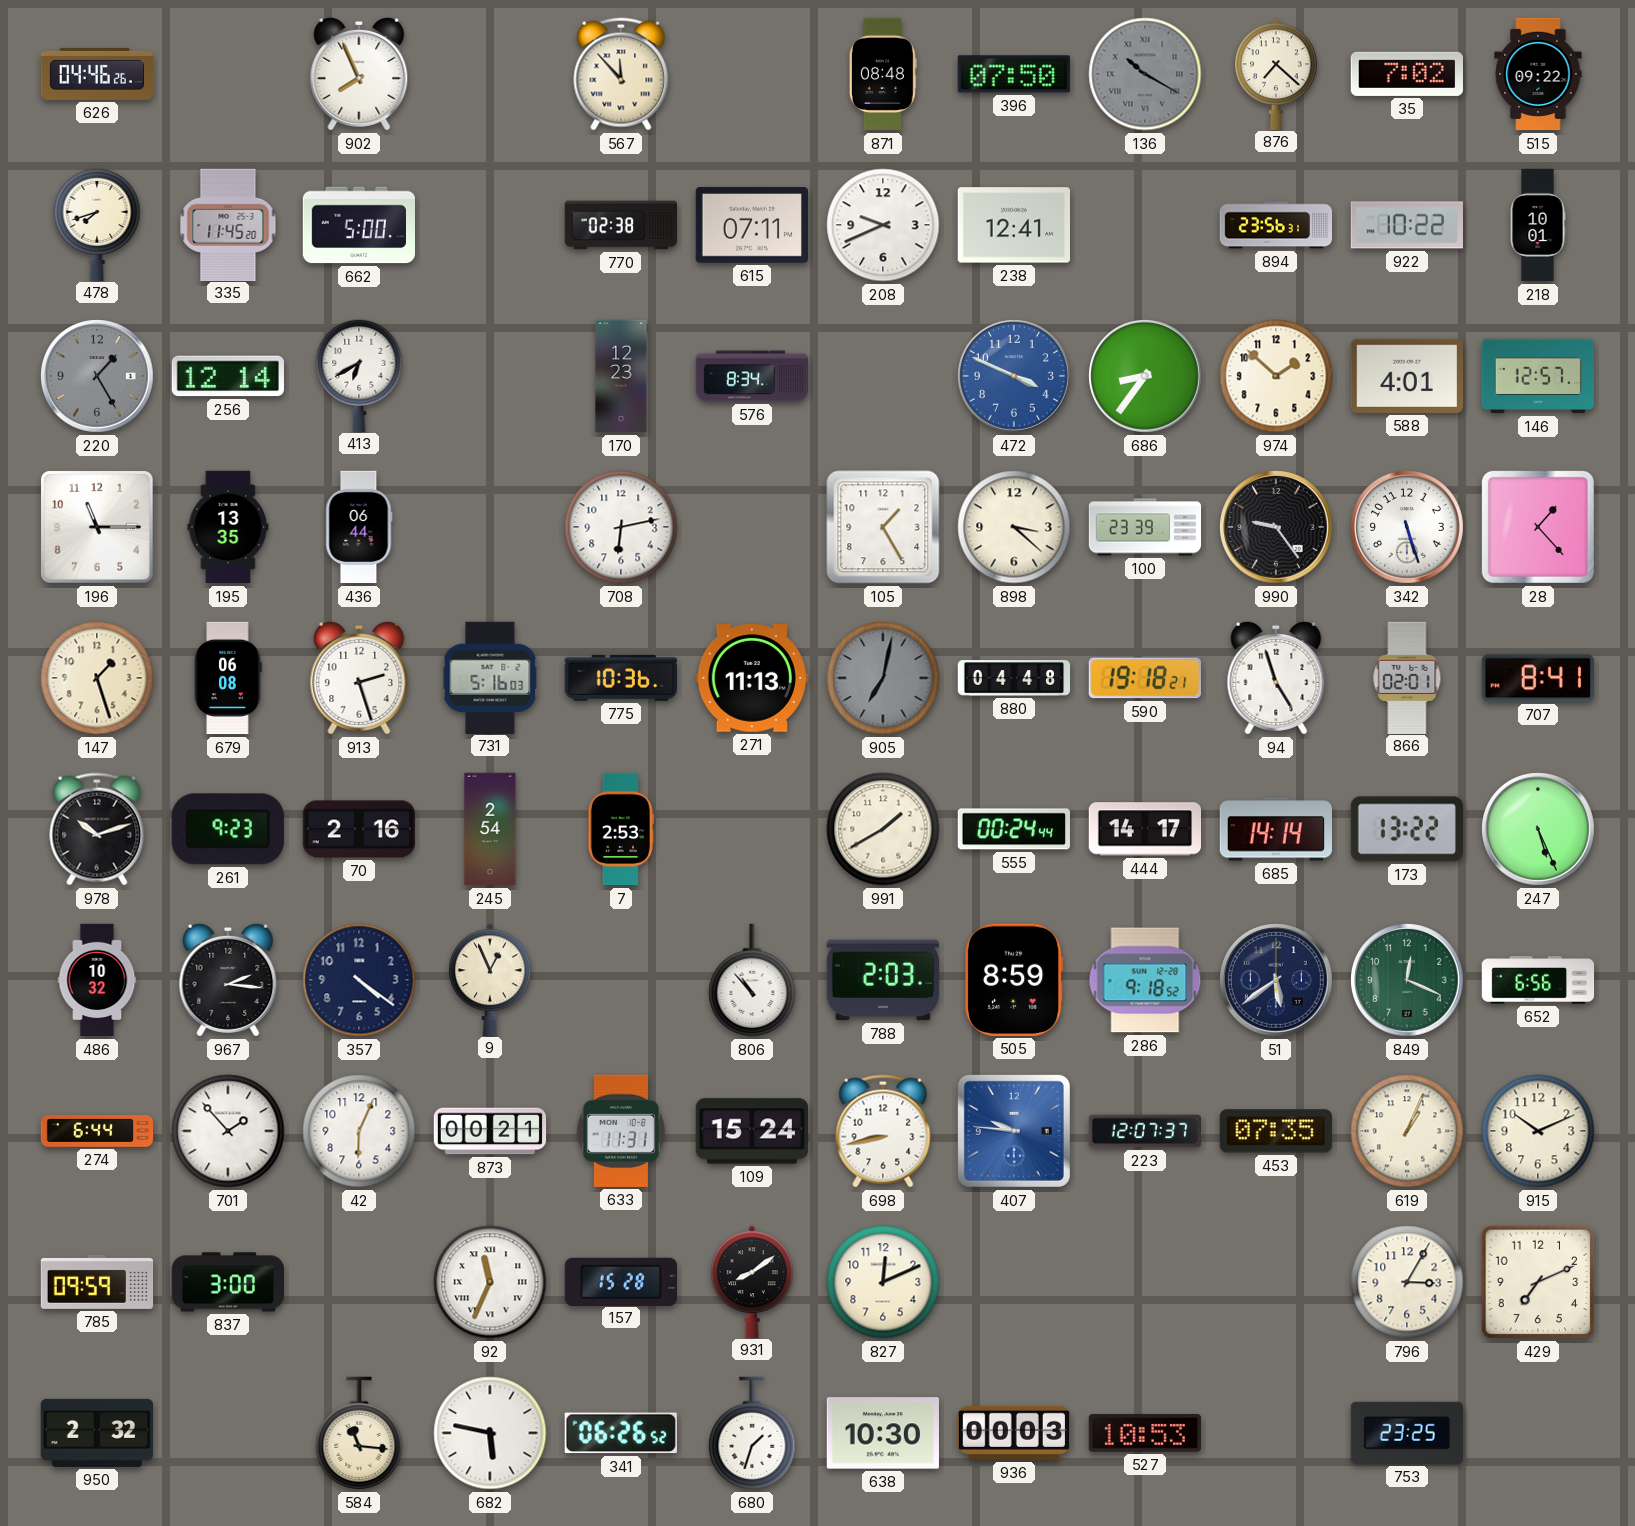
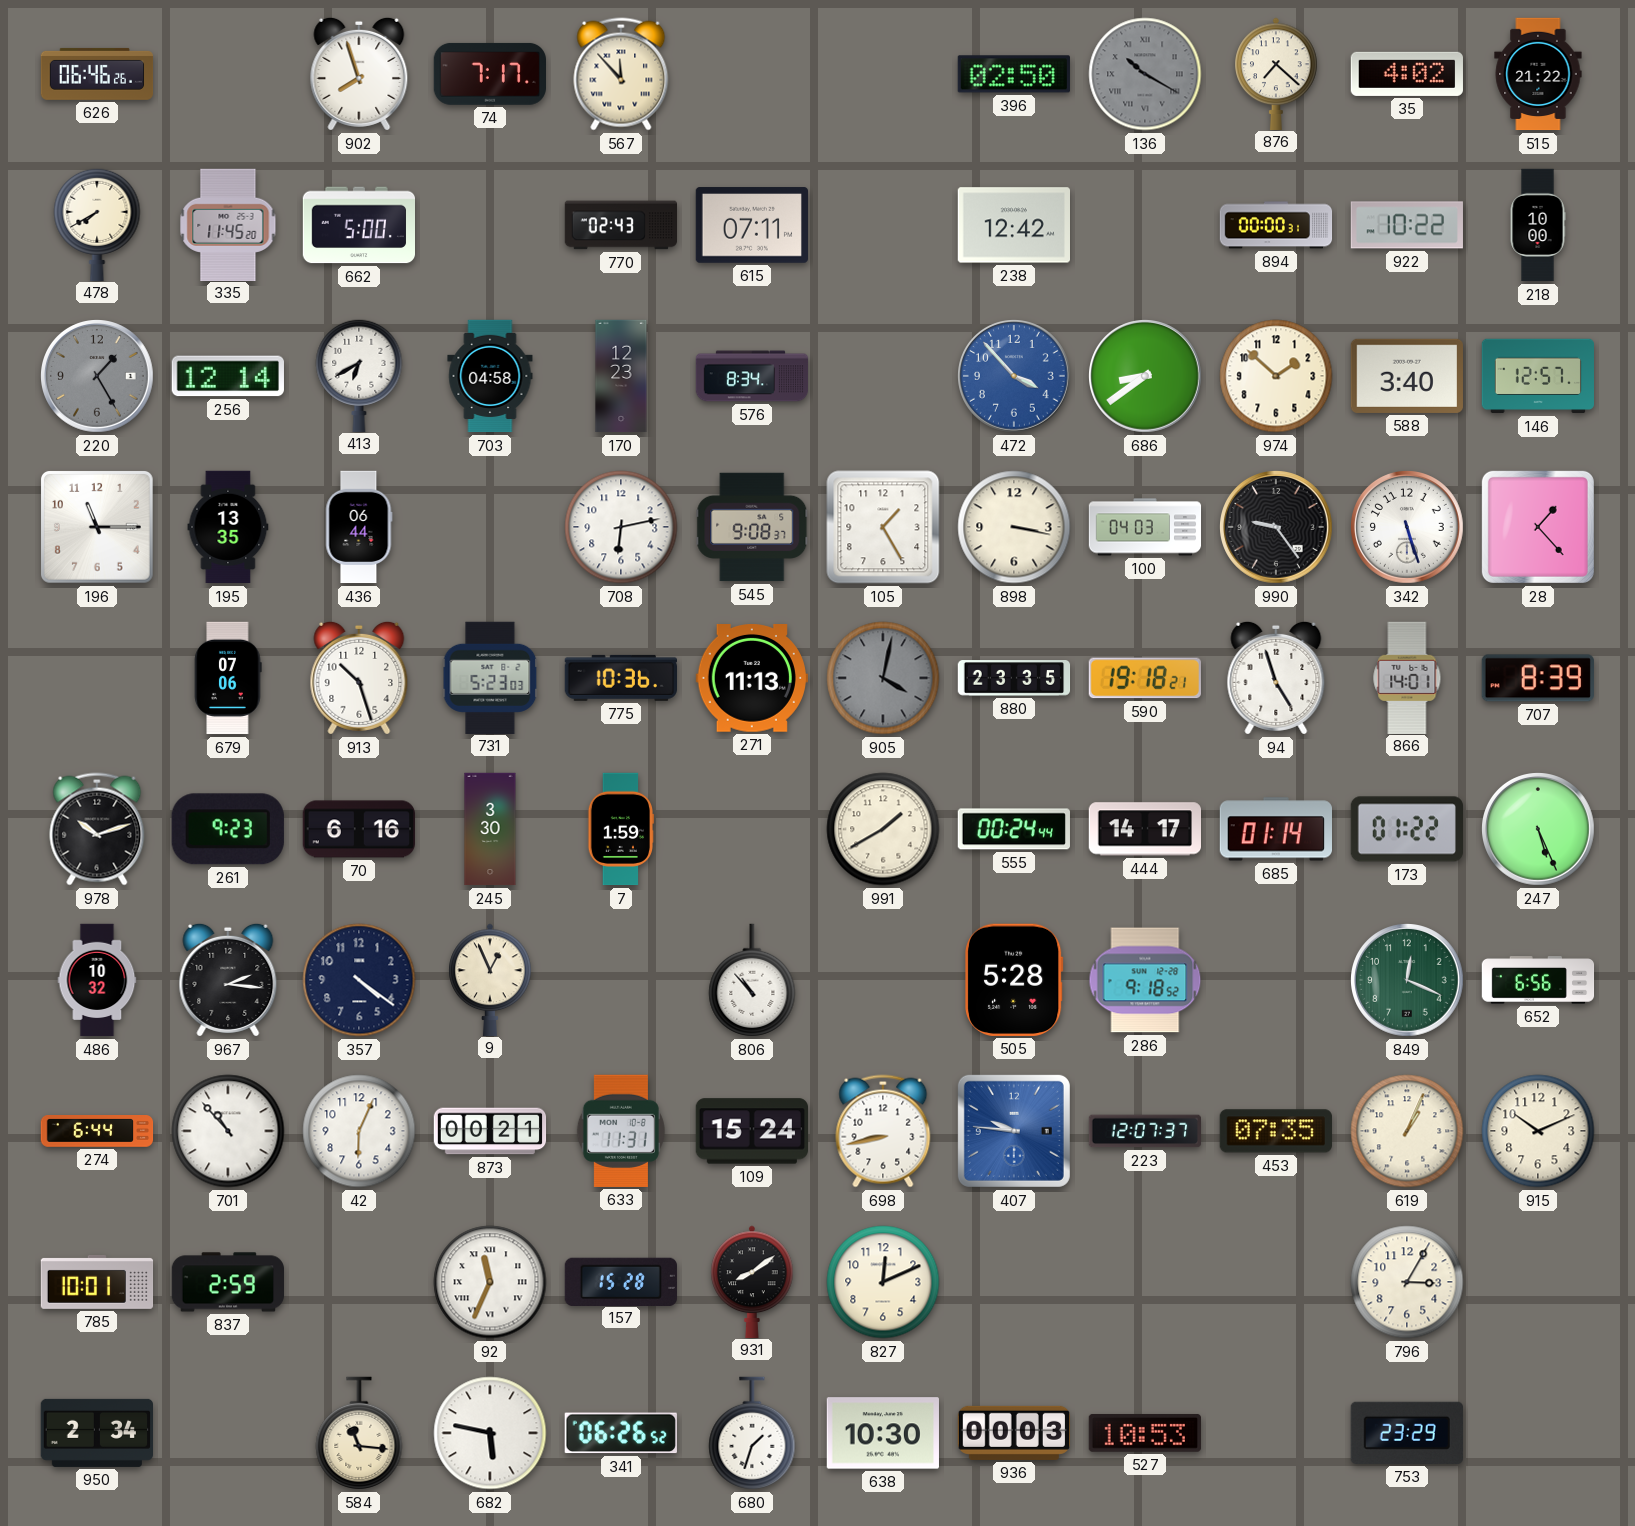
626: 04:46 -> 06:46 (97, 74)
902: 7:56 -> 7:57 (359, 74)
74: none -> 7:17 (489, 74)
871: 08:48 -> none (883, 74)
396: 07:50 -> 02:50 (1014, 74)
35: 7:02 -> 4:02 (1407, 74)
515: 09:22 -> 21:22 (1538, 74)
478: 7:42 -> 7:40 (97, 224)
770: 02:38 -> 02:43 (621, 225)
208: 9:41 -> none (883, 225)
238: 12:41 -> 12:42 (1013, 225)
894: 23:56 -> 00:00 (1276, 225)
218: 10:01 -> 10:00 (1538, 225)
703: none -> 04:58 (490, 376)
472: 3:49 -> 3:53 (1015, 377)
686: 8:36 -> 8:39 (1146, 377)
588: 4:01 -> 3:40 (1407, 376)
545: none -> 9:08 (752, 527)
898: 3:22 -> 3:17 (1014, 527)
100: 23:39 -> 04:03 (1145, 527)
147: 1:27 -> none (97, 678)
679: 06:08 -> 07:06 (228, 678)
913: 2:27 -> 10:27 (359, 678)
731: 5:16 -> 5:23 (490, 677)
905: 7:02 -> 4:02 (883, 678)
880: 04:48 -> 23:35 (1014, 678)
866: 02:01 -> 14:01 (1407, 677)
707: 8:41 -> 8:39 (1538, 678)
70: 2:16 -> 6:16 (358, 829)
245: 2:54 -> 3:30 (490, 829)
7: 2:53 -> 1:59 (621, 829)
685: 14:14 -> 01:14 (1275, 829)
173: 13:22 -> 01:22 (1406, 829)
788: 2:03 -> none (883, 980)
505: 8:59 -> 5:28 (1015, 980)
51: 5:39 -> none (1277, 981)
701: 1:53 -> 10:53 (228, 1131)
785: 09:59 -> 10:01 (97, 1282)
837: 3:00 -> 2:59 (227, 1282)
429: 7:11 -> none (1538, 1282)
950: 2:32 -> 2:34 (96, 1433)
753: 23:25 -> 23:29 (1407, 1433)
